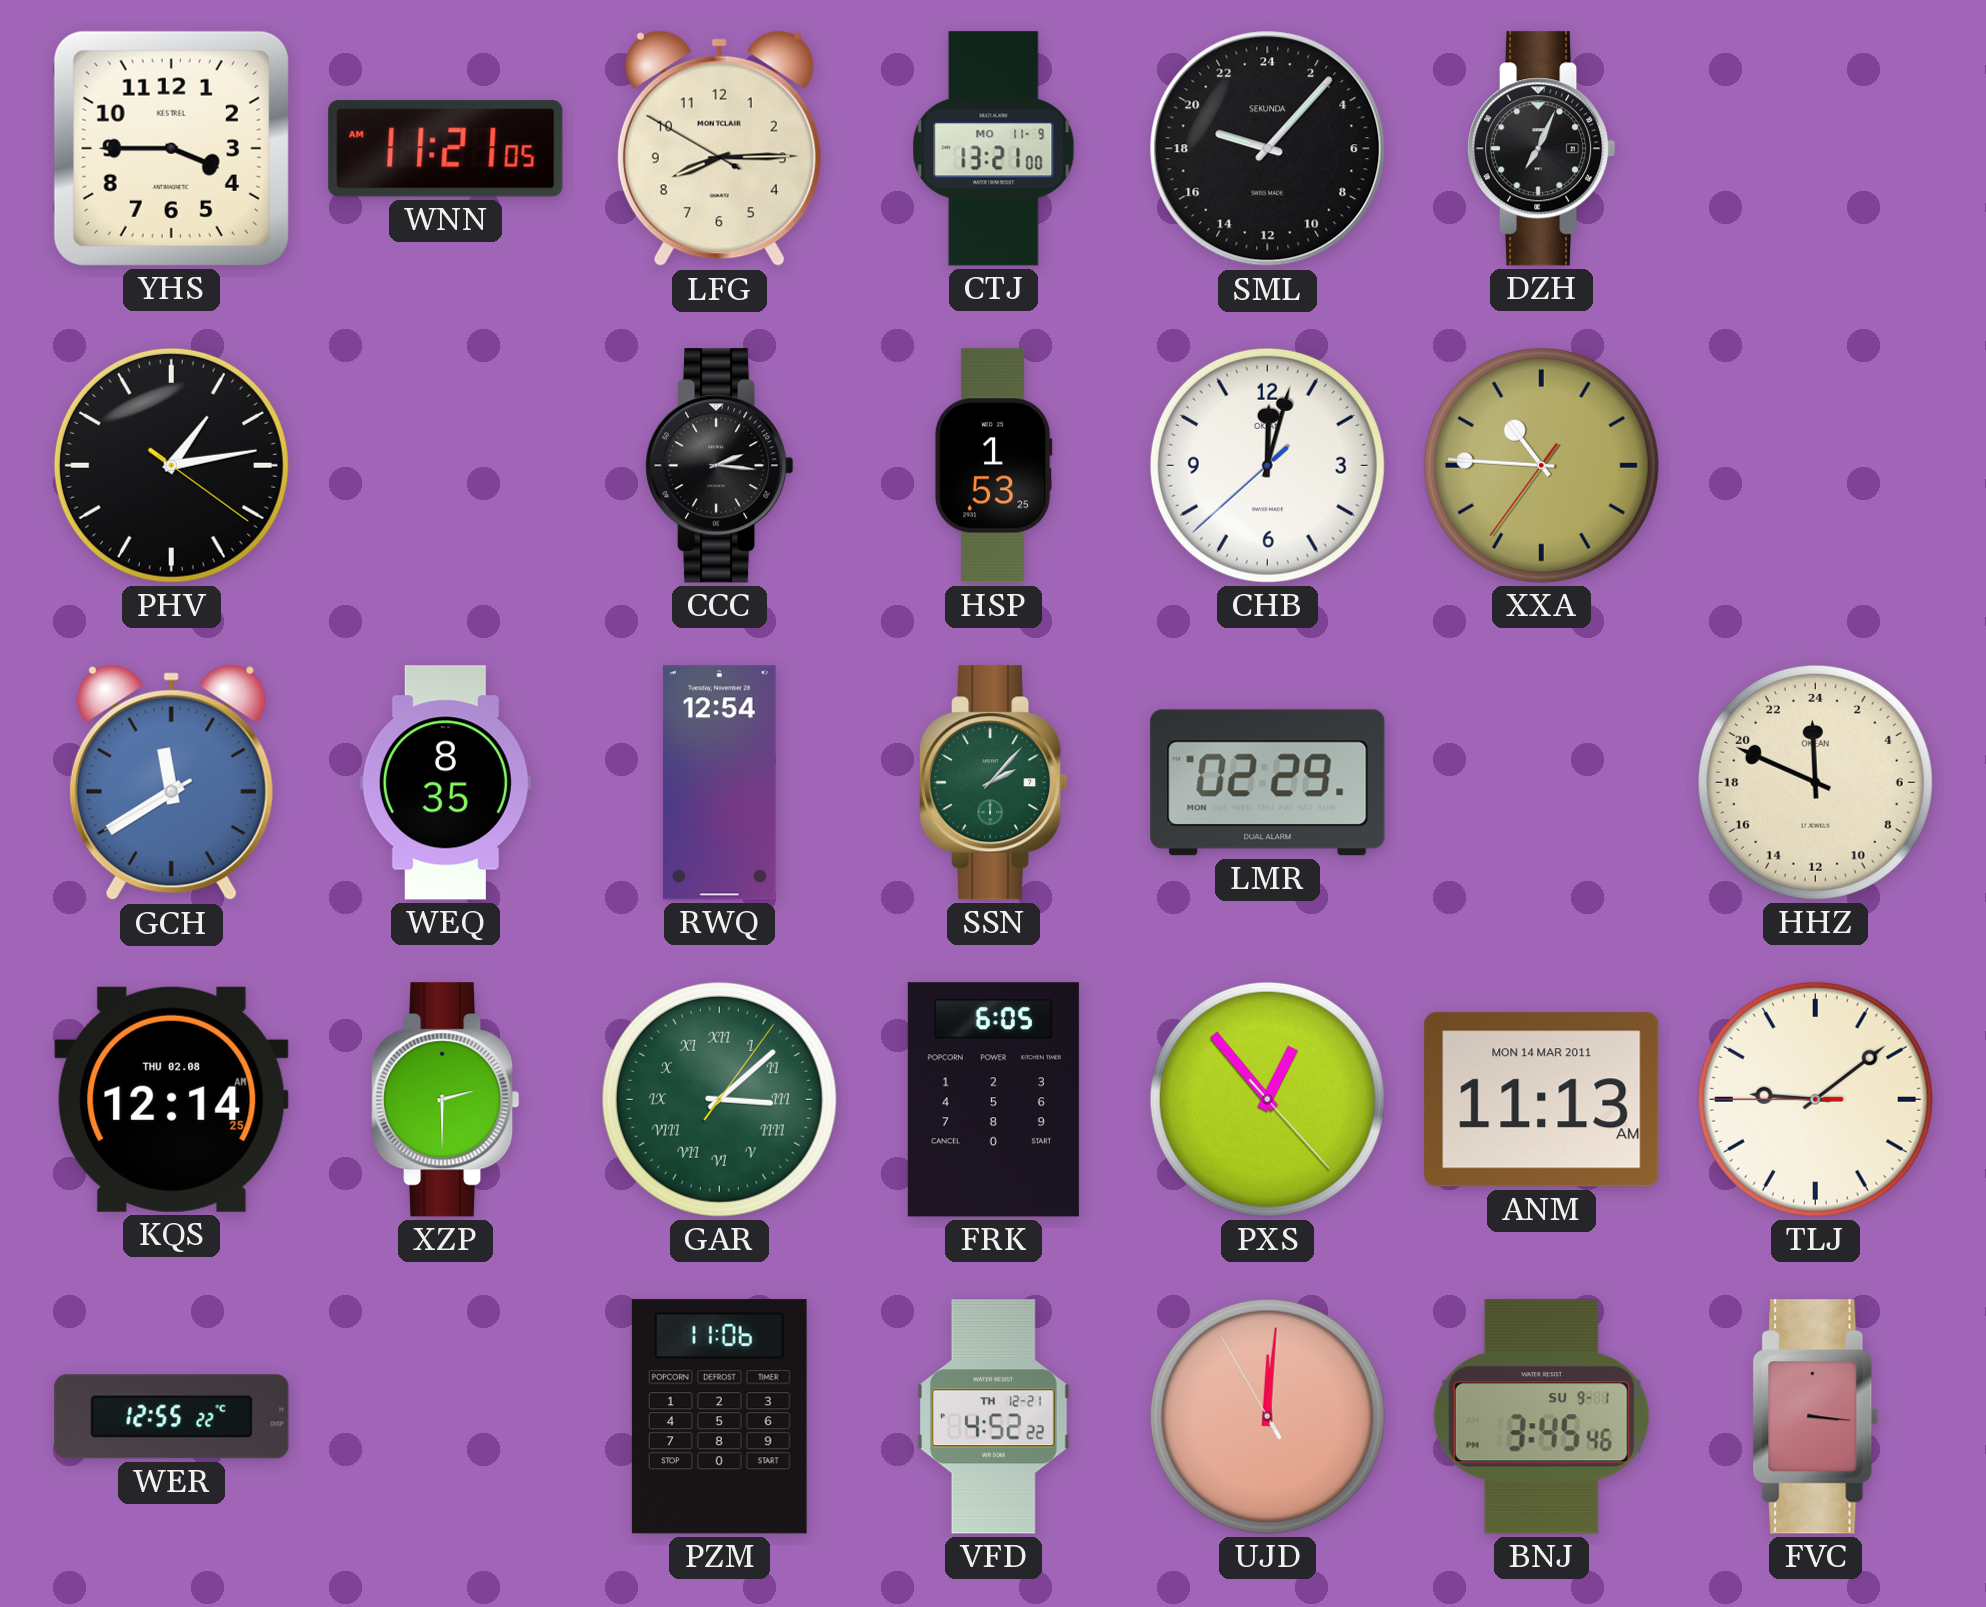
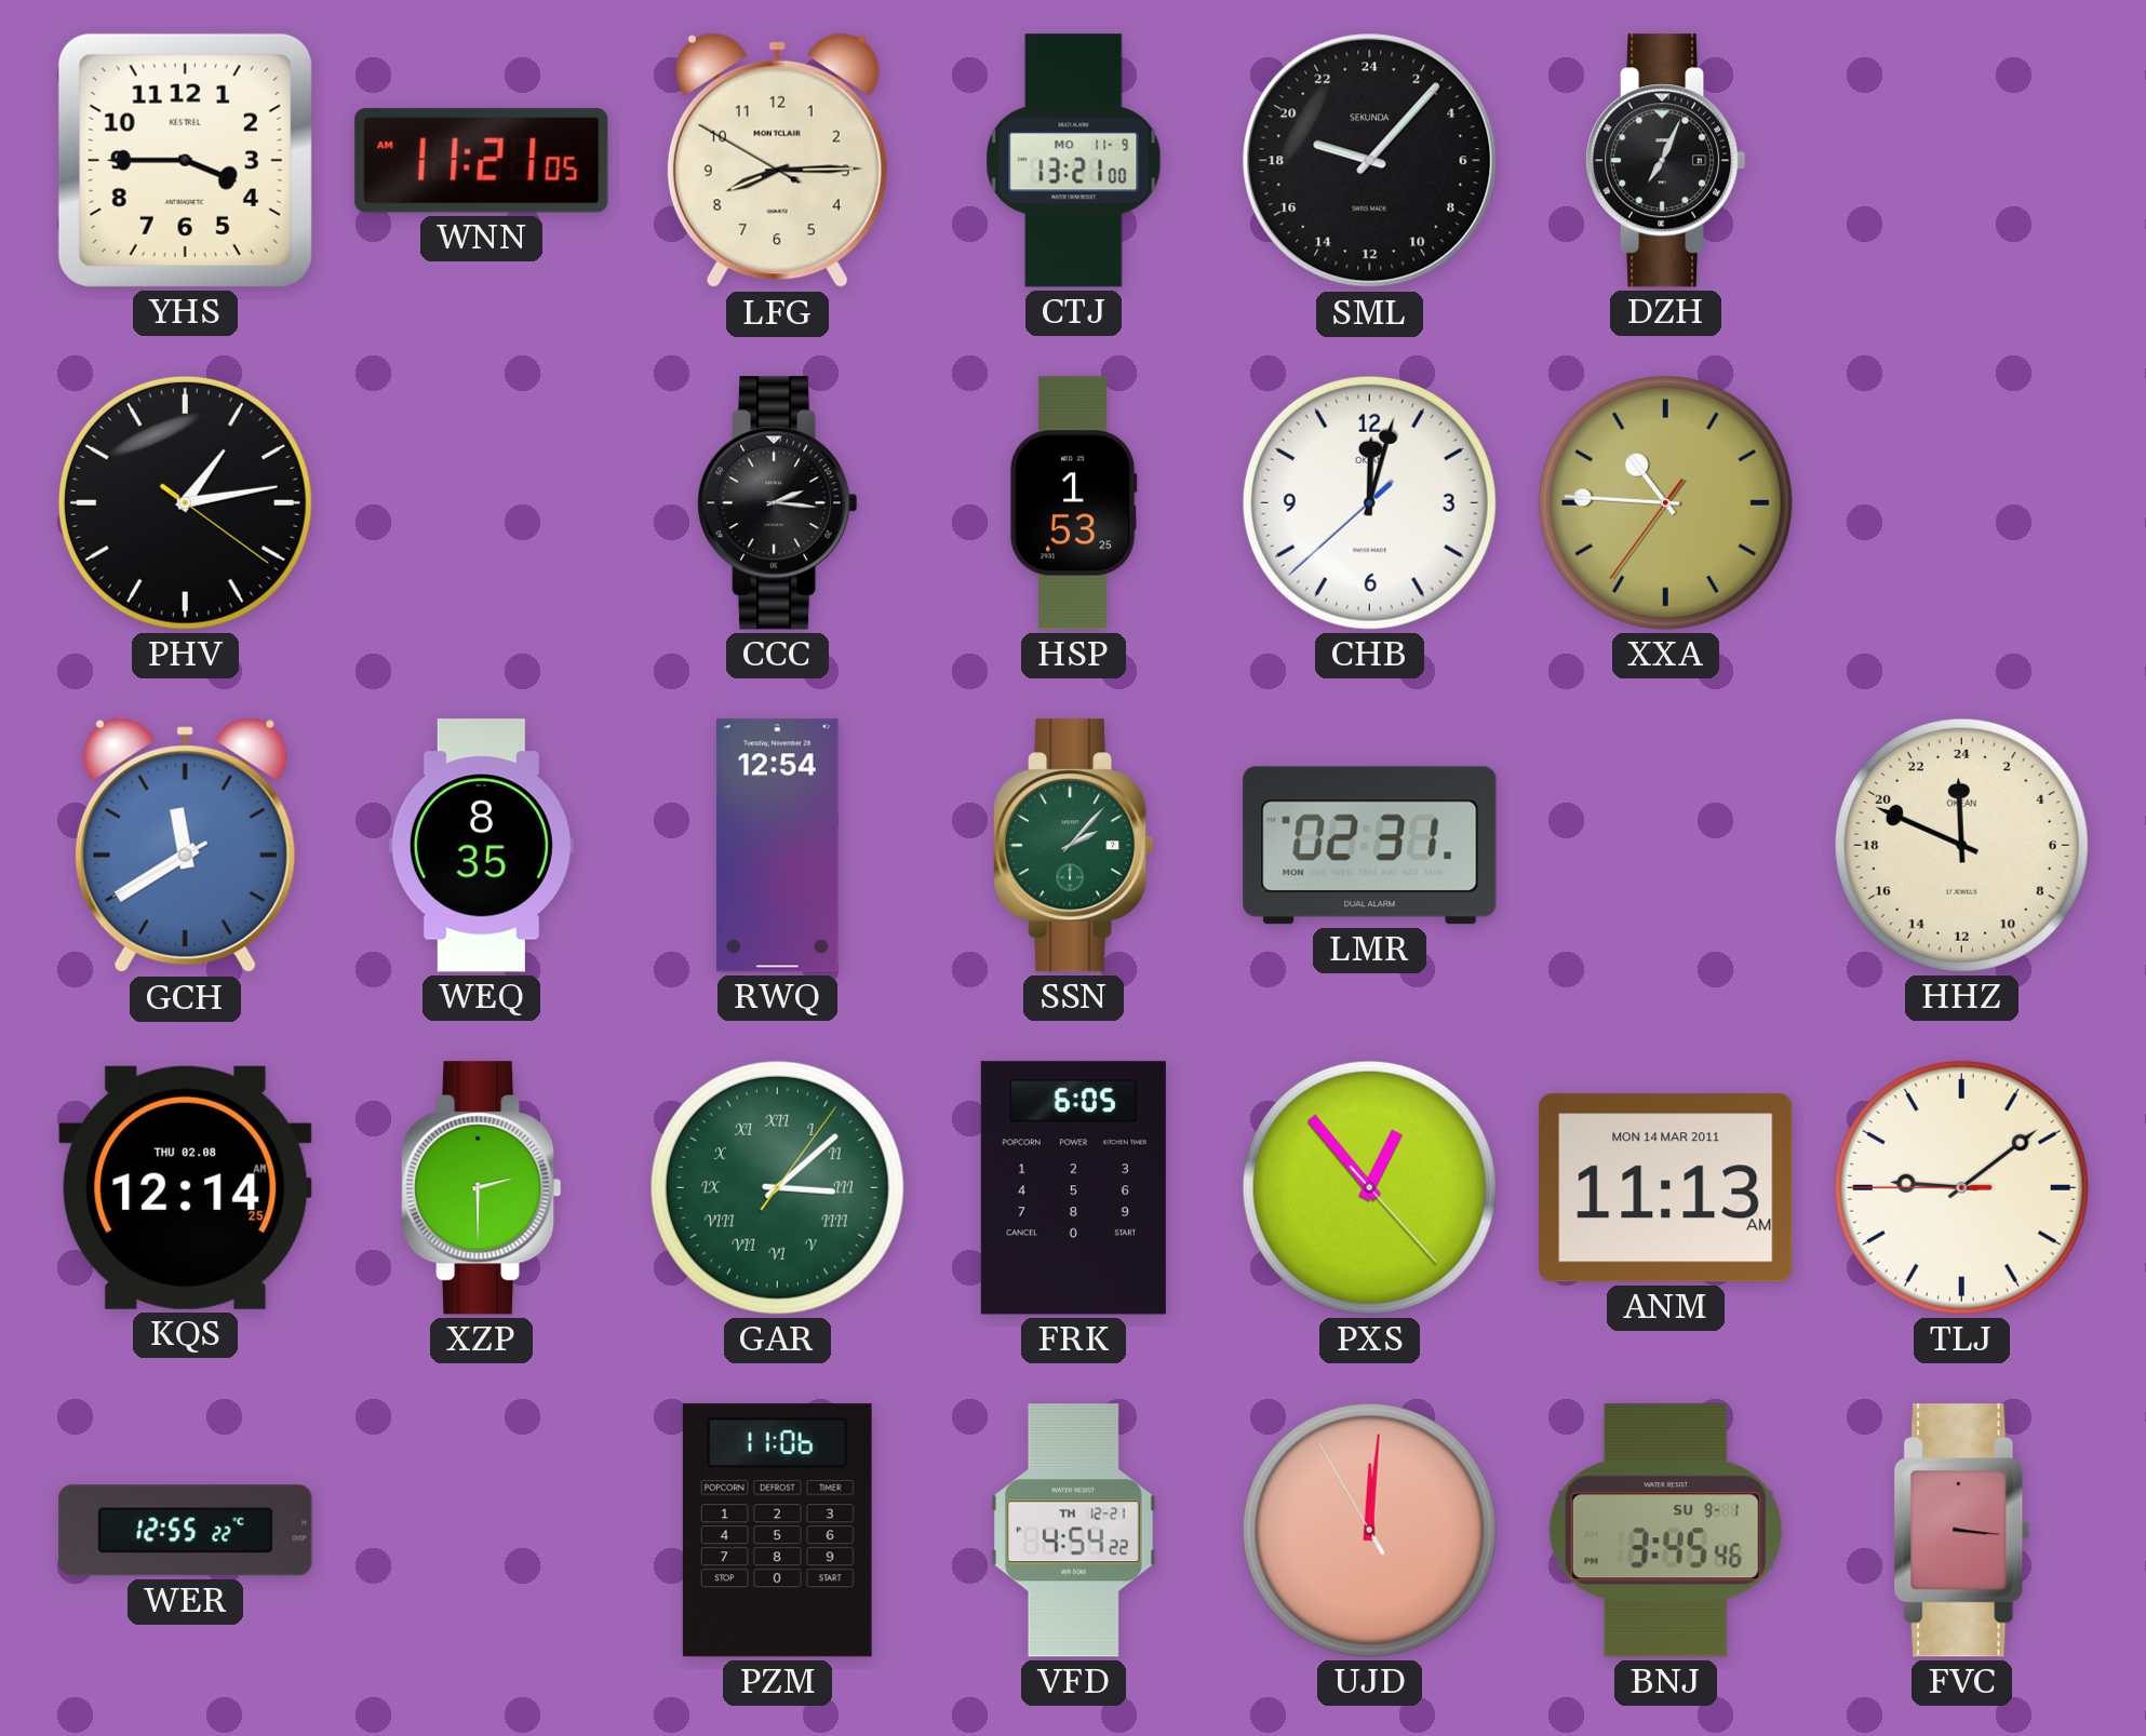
LMR: 02:29 -> 02:31 (1370, 846)
VFD: 4:52 -> 4:54 (1073, 1531)
